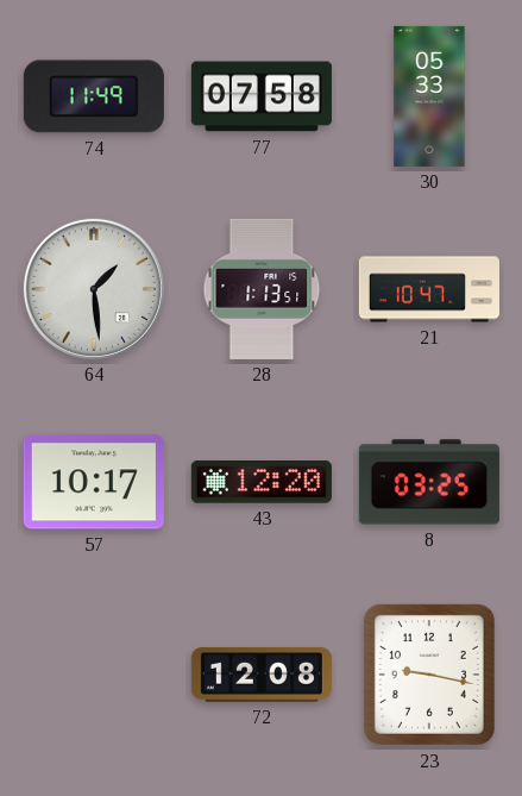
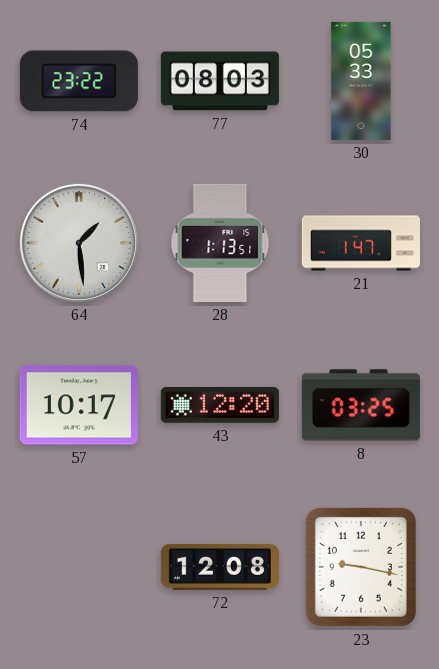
74: 11:49 -> 23:22 (79, 81)
77: 07:58 -> 08:03 (220, 81)
21: 10:47 -> 1:47 (361, 243)
